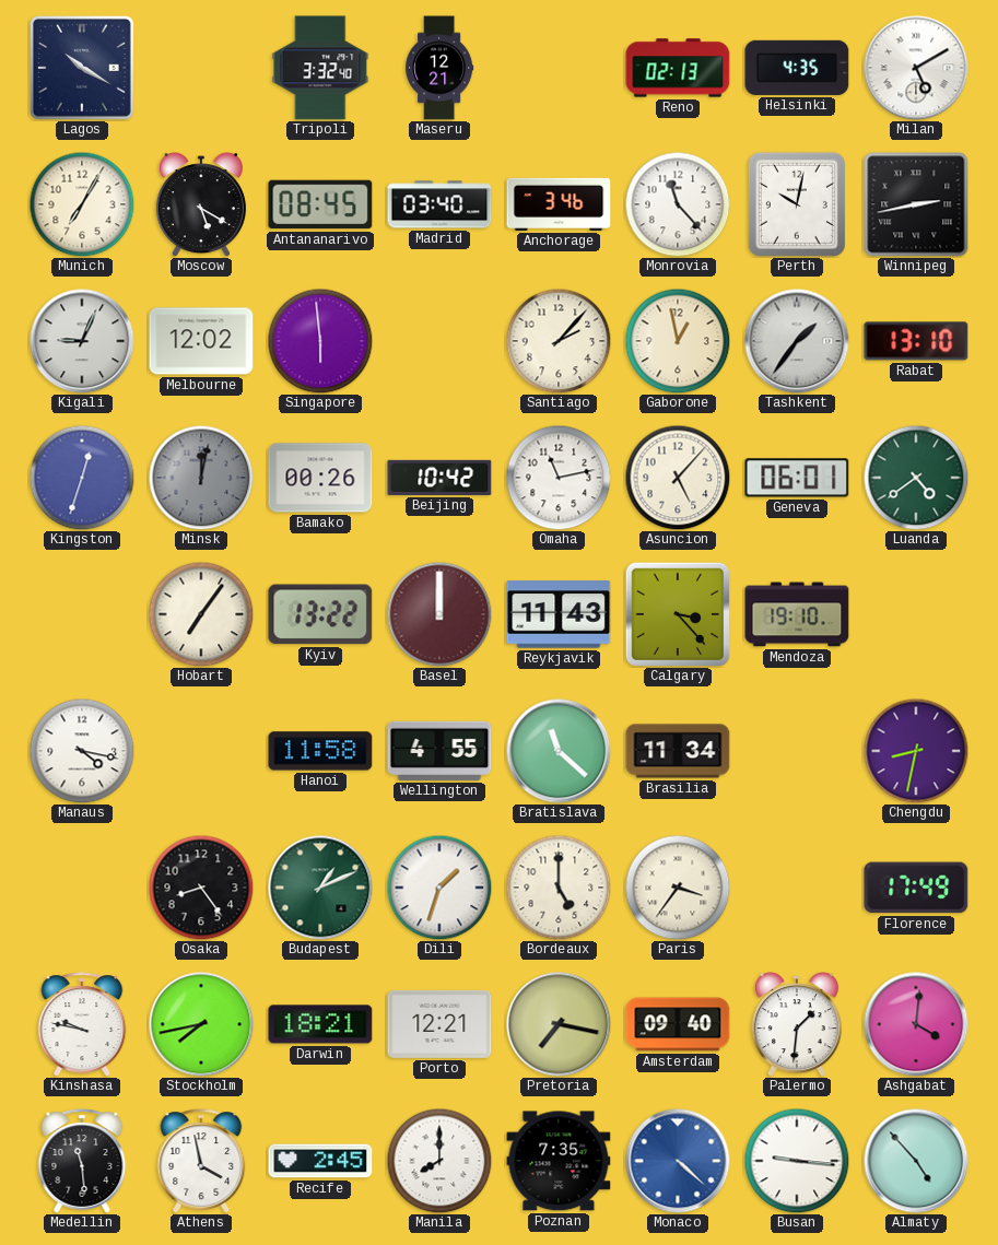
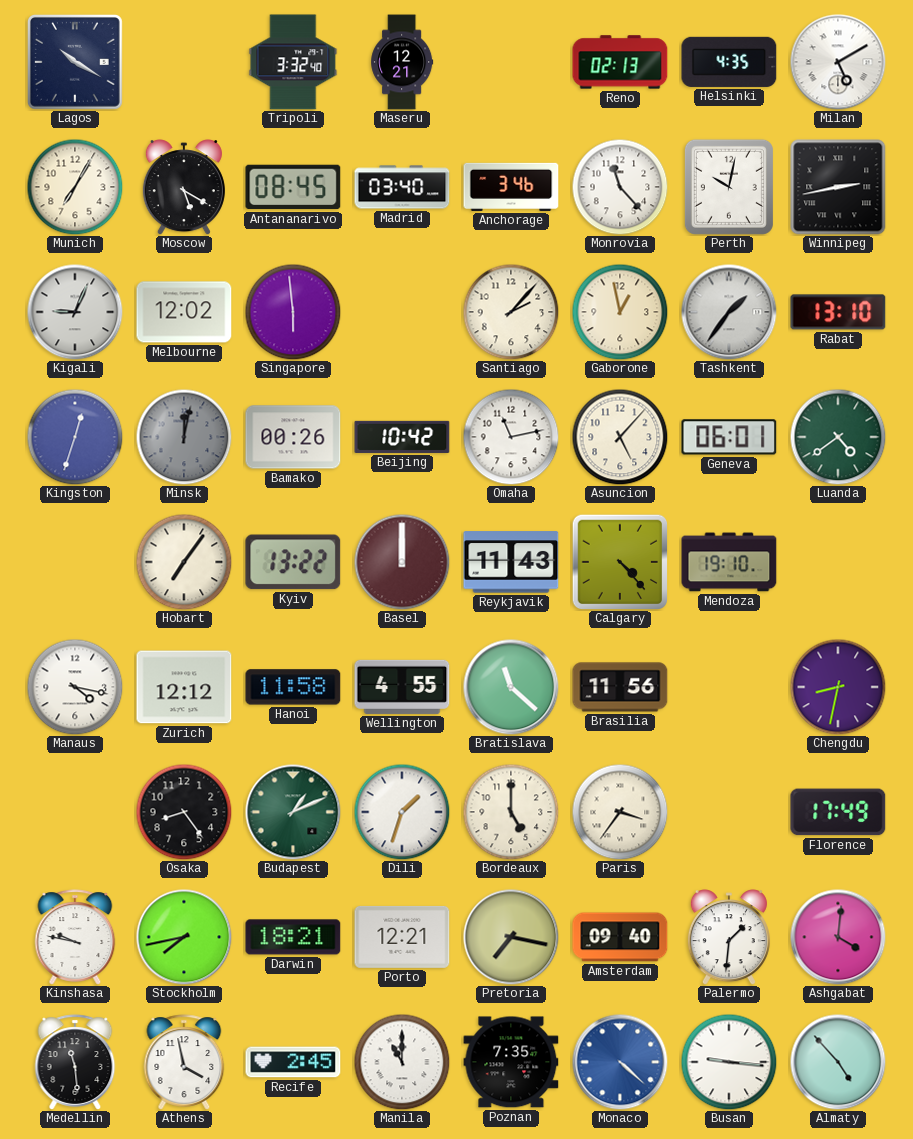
Calgary: 3:23 -> 4:23 (619, 561)
Zurich: none -> 12:12 (184, 687)
Brasilia: 11:34 -> 11:56 (620, 687)
Manila: 8:00 -> 11:00 (402, 1062)
